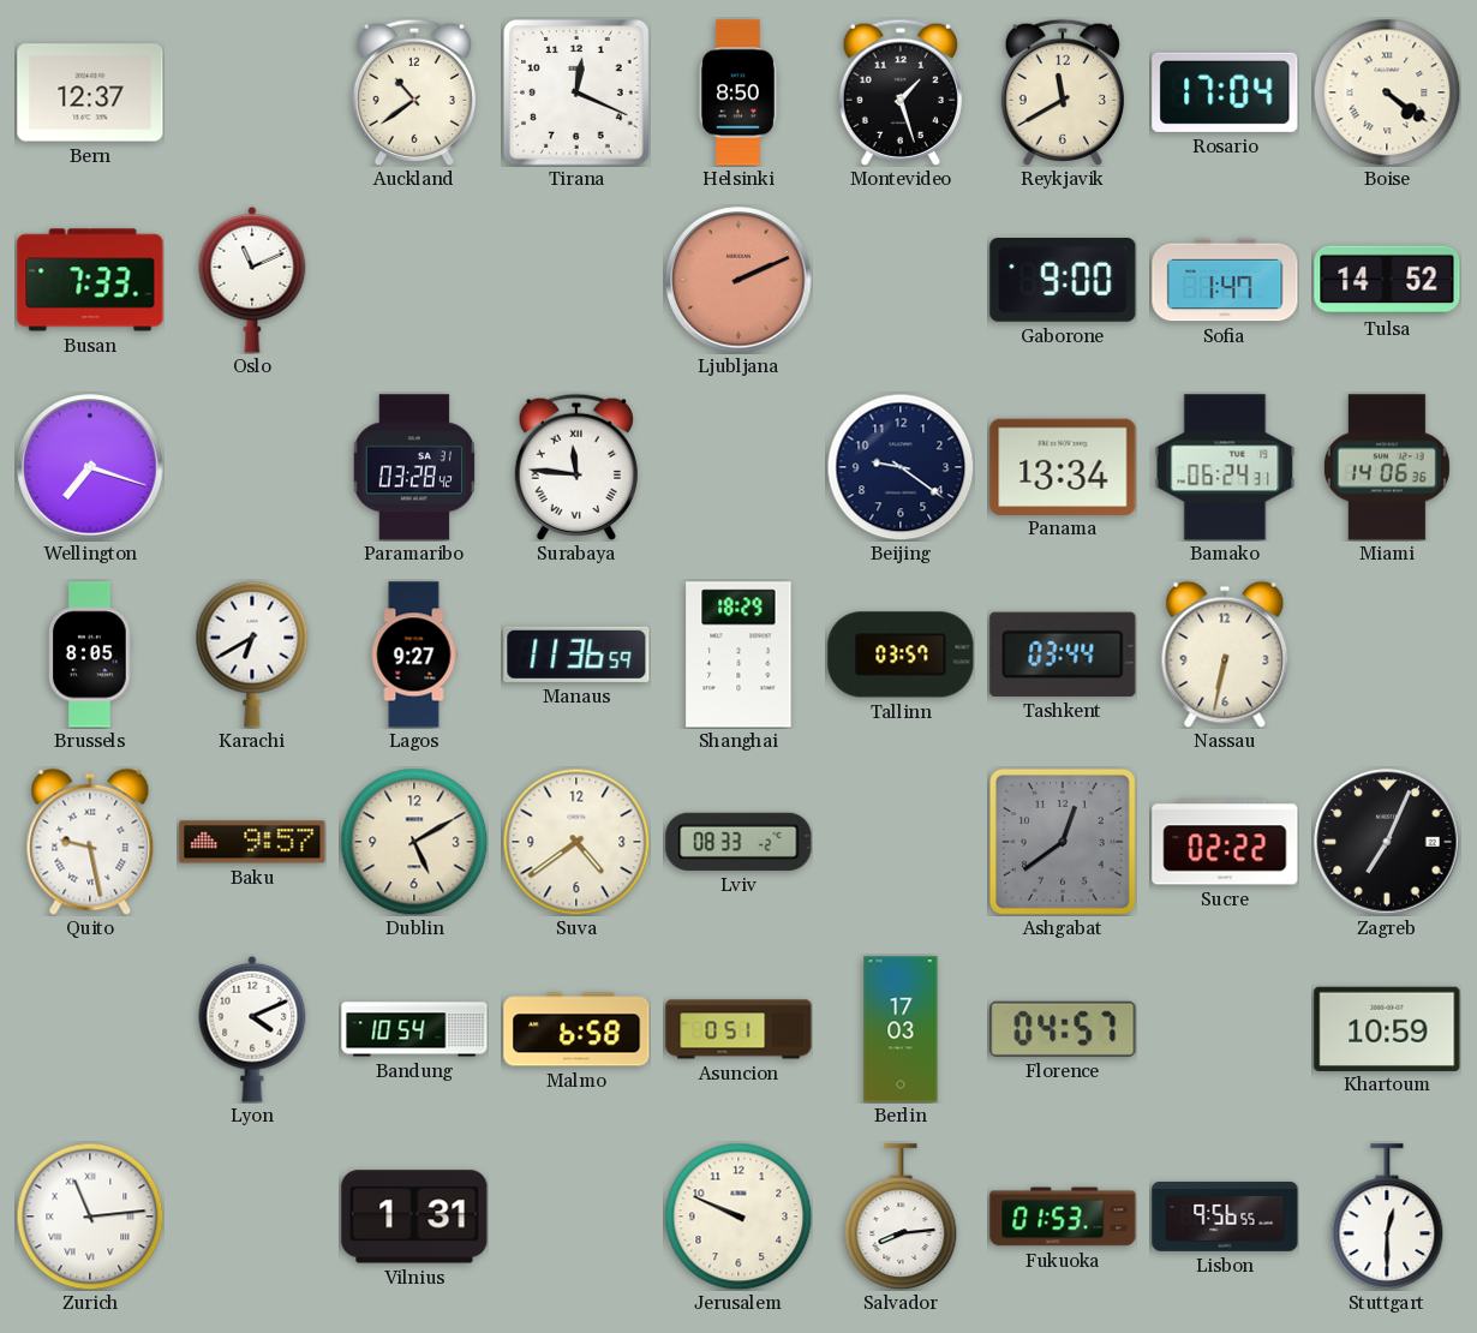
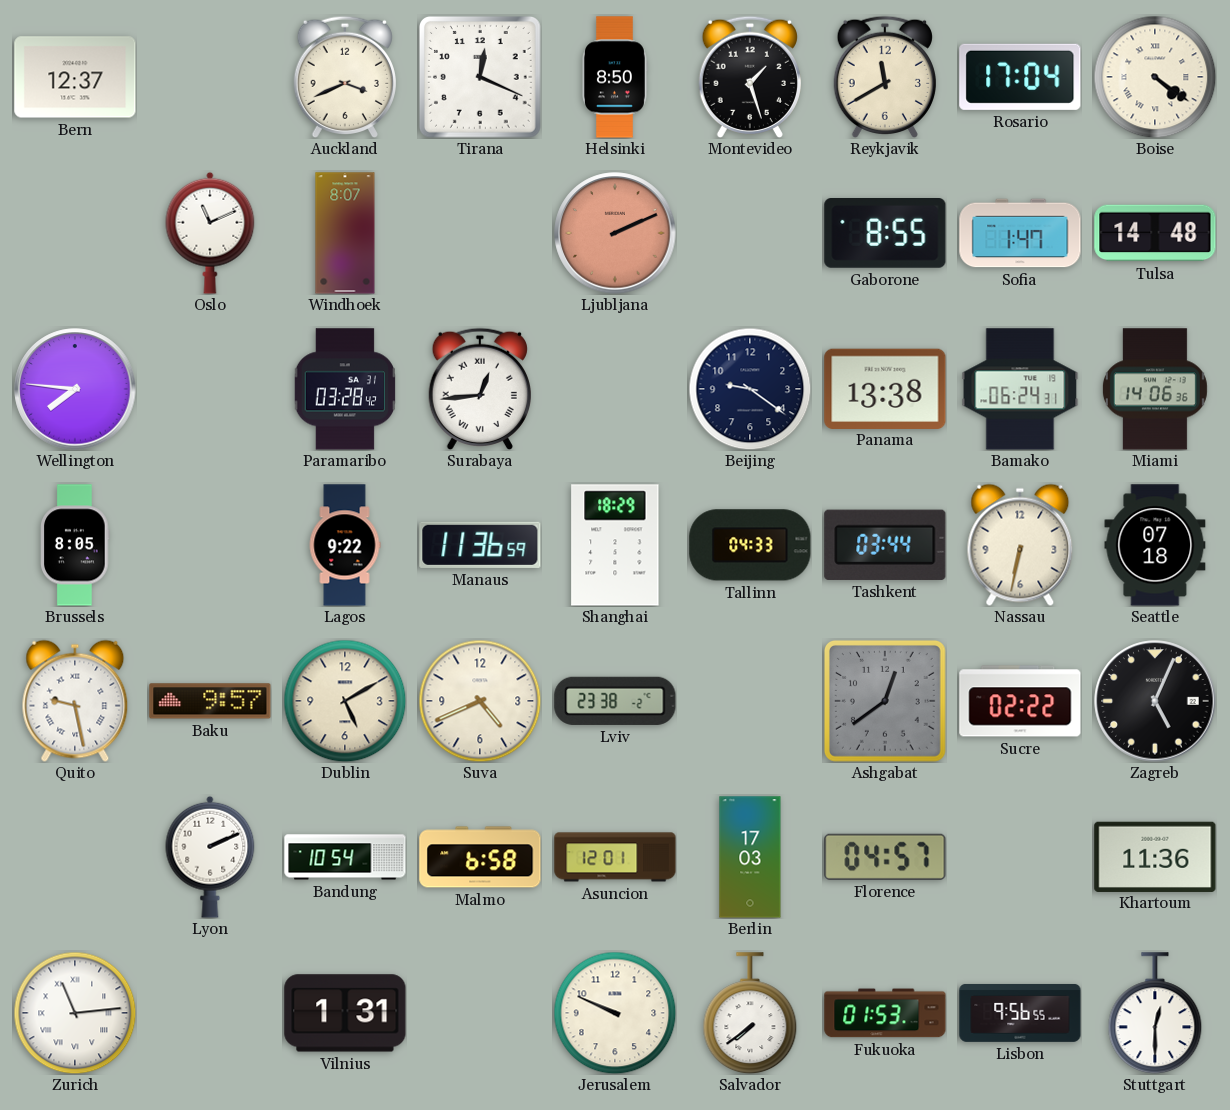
Auckland: 10:39 -> 3:41 (344, 76)
Busan: 7:33 -> none (90, 280)
Windhoek: none -> 8:07 (345, 233)
Gaborone: 9:00 -> 8:55 (885, 234)
Tulsa: 14:52 -> 14:48 (1155, 233)
Wellington: 7:18 -> 7:46 (75, 389)
Surabaya: 11:46 -> 12:44 (479, 388)
Panama: 13:34 -> 13:38 (885, 388)
Karachi: 6:40 -> none (252, 654)
Lagos: 9:27 -> 9:22 (345, 545)
Tallinn: 03:57 -> 04:33 (750, 545)
Seattle: none -> 07:18 (1155, 545)
Suva: 4:39 -> 4:41 (480, 701)
Lviv: 08:33 -> 23:38 (615, 701)
Zagreb: 7:04 -> 5:04 (1155, 701)
Lyon: 4:11 -> 2:11 (210, 857)
Asuncion: 0:51 -> 12:01 (615, 857)
Khartoum: 10:59 -> 11:36 (1155, 856)
Salvador: 8:14 -> 7:39 (750, 1013)
